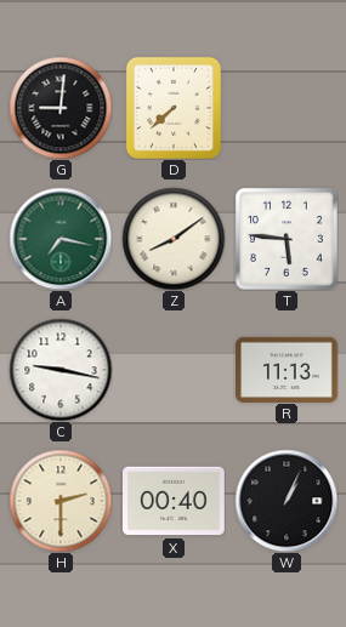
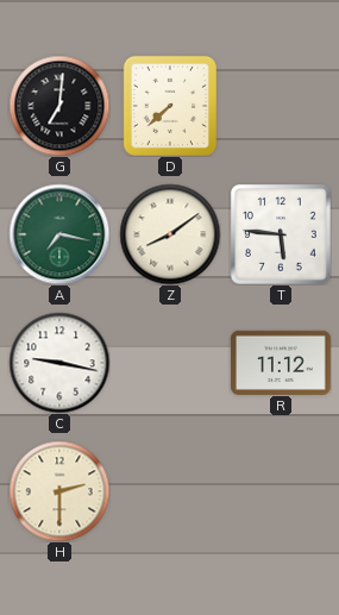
G: 9:01 -> 7:01 (59, 106)
R: 11:13 -> 11:12 (282, 362)
X: 00:40 -> none (175, 501)
W: 1:04 -> none (287, 501)
